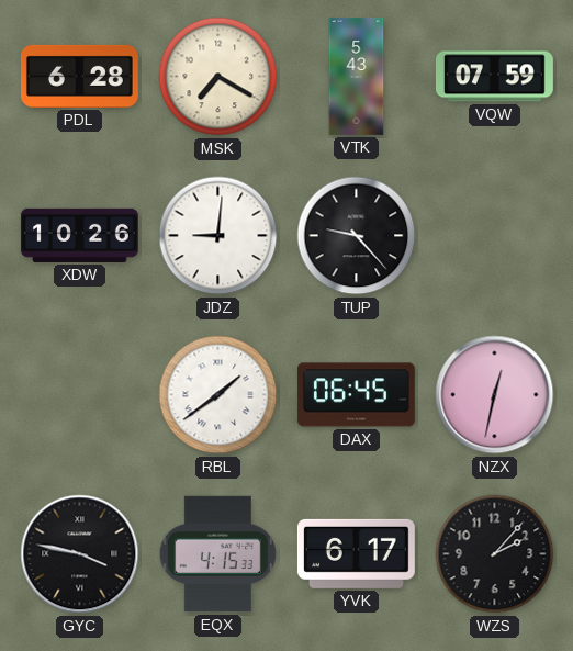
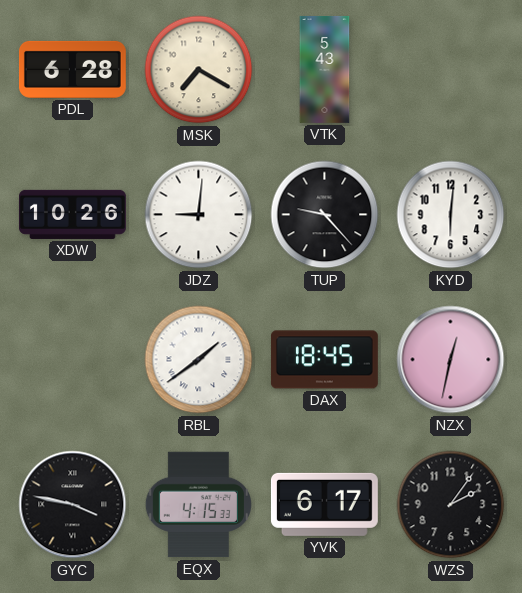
VQW: 07:59 -> none (494, 77)
KYD: none -> 6:01 (451, 215)
DAX: 06:45 -> 18:45 (324, 360)
WZS: 2:07 -> 2:06 (451, 505)
